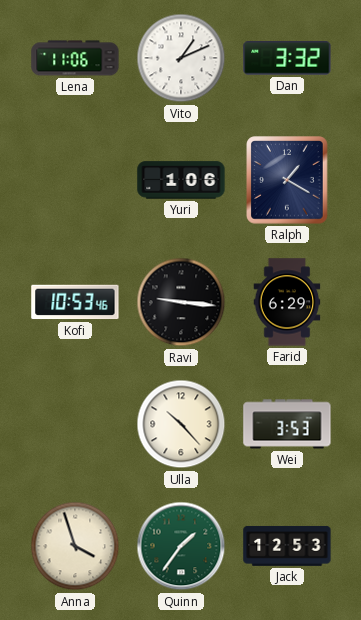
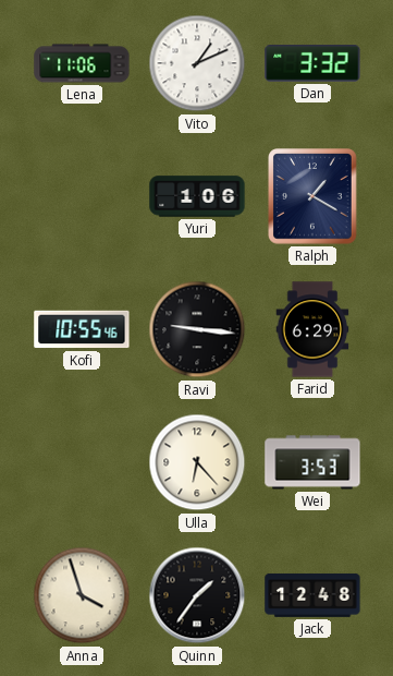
Kofi: 10:53 -> 10:55 (82, 329)
Ulla: 10:23 -> 6:23 (197, 462)
Quinn dial: green -> black (197, 595)
Jack: 12:53 -> 12:48 (312, 595)
